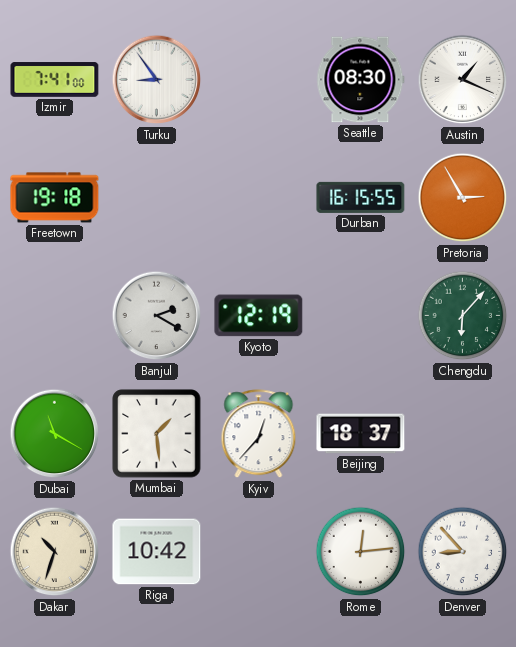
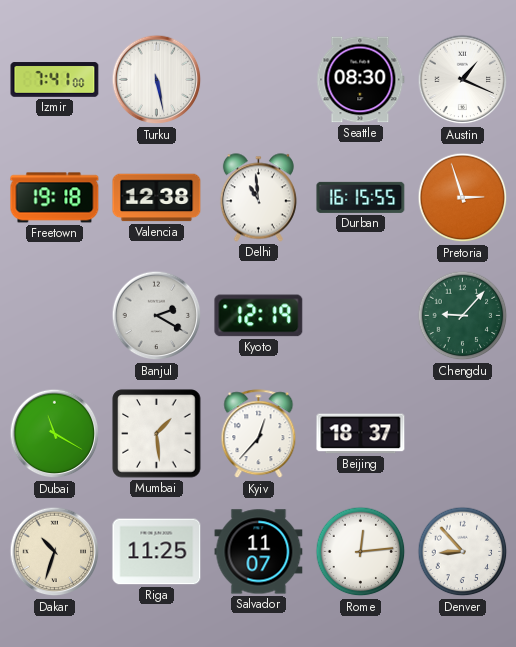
Turku: 8:54 -> 5:28 (157, 80)
Valencia: none -> 12:38 (157, 198)
Delhi: none -> 10:59 (258, 198)
Pretoria: 2:55 -> 2:57 (463, 198)
Chengdu: 6:07 -> 9:07 (463, 316)
Riga: 10:42 -> 11:25 (157, 552)
Salvador: none -> 11:07 (259, 552)
